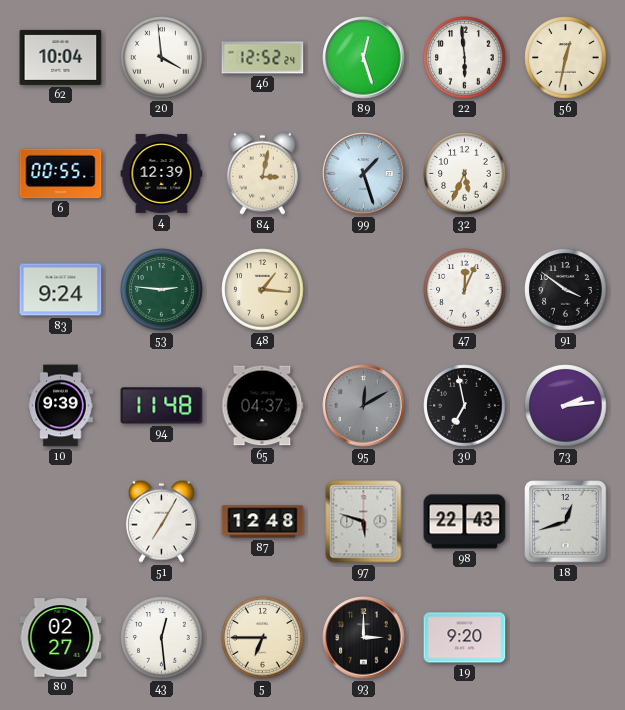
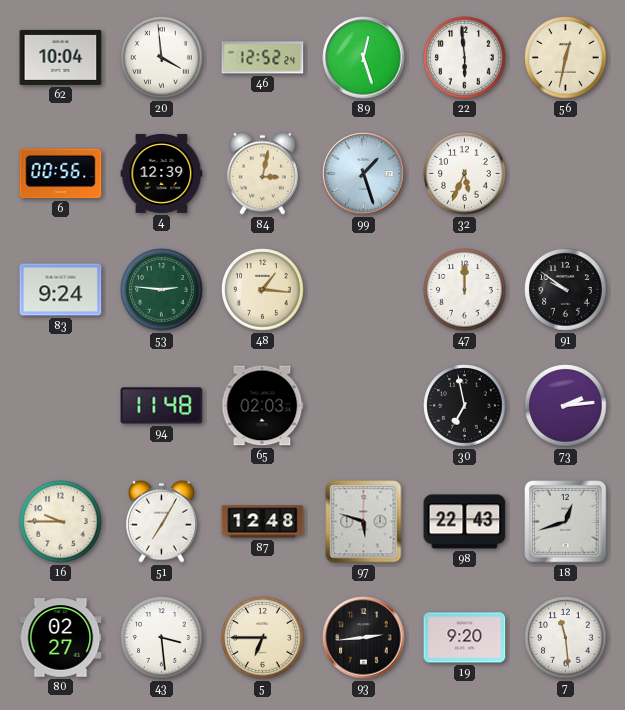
6: 00:55 -> 00:56 (61, 174)
47: 12:04 -> 12:00 (465, 290)
91: 3:51 -> 9:51 (566, 290)
10: 9:39 -> none (61, 406)
65: 04:37 -> 02:03 (262, 406)
95: 12:10 -> none (364, 406)
16: none -> 9:45 (61, 522)
43: 12:29 -> 3:29 (162, 638)
93: 3:00 -> 2:44 (364, 638)
7: none -> 11:29 (566, 638)
